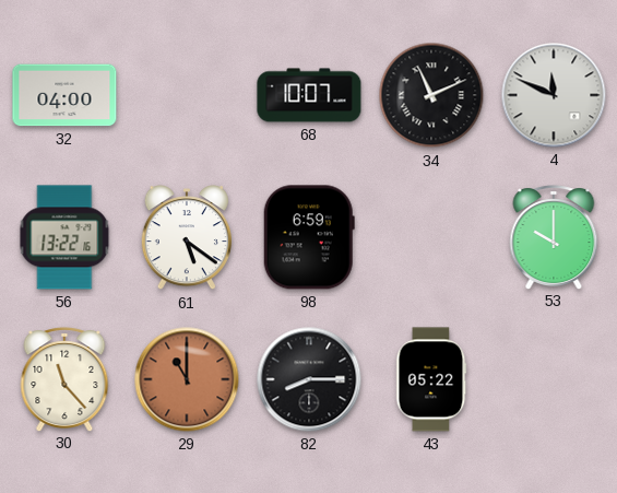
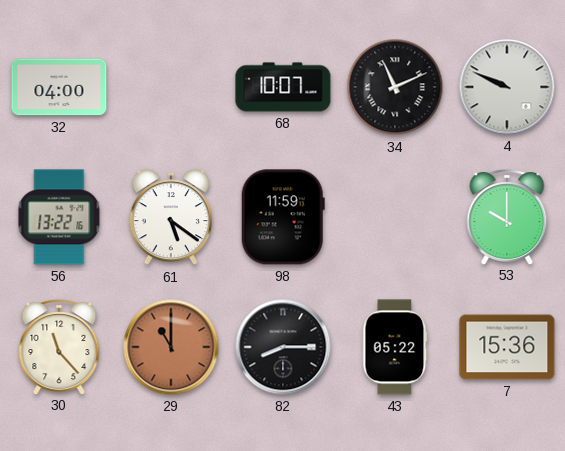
4: 11:49 -> 9:49 (507, 87)
98: 6:59 -> 11:59 (283, 217)
7: none -> 15:36 (507, 347)
